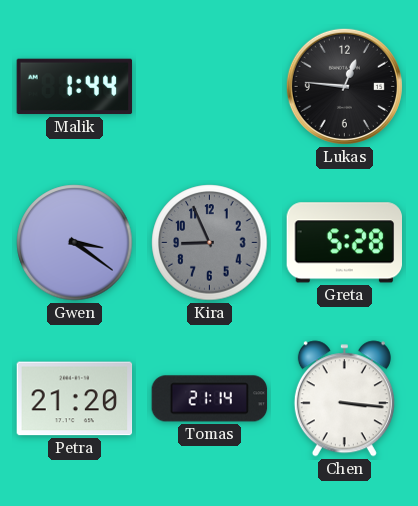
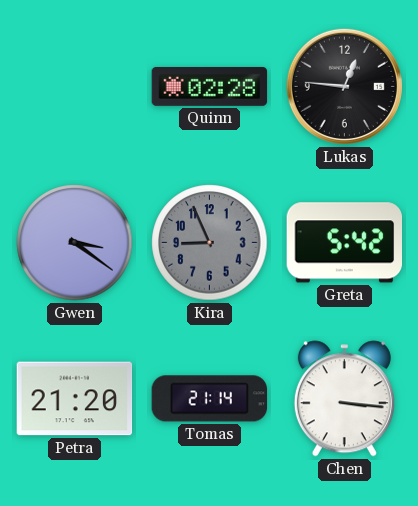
Malik: 1:44 -> none (75, 87)
Quinn: none -> 02:28 (210, 86)
Greta: 5:28 -> 5:42 (344, 243)
